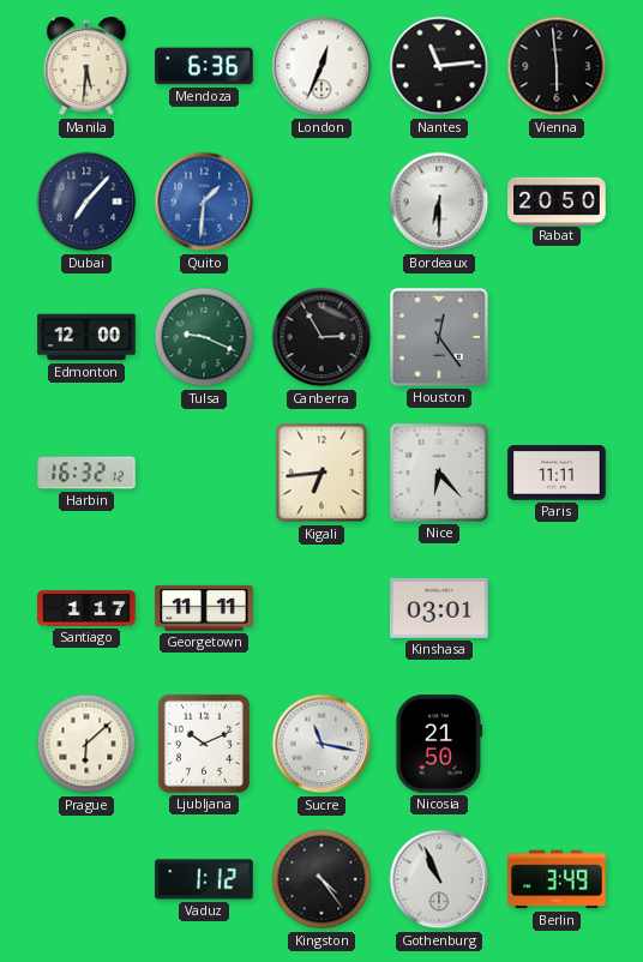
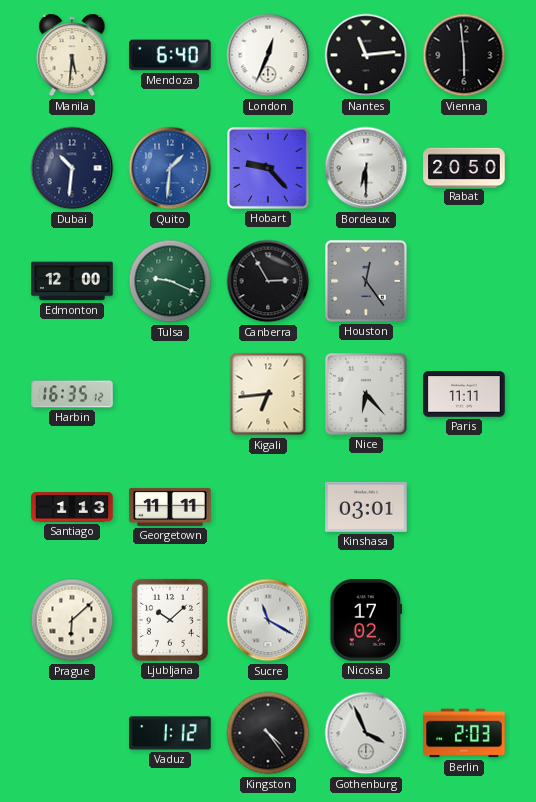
Mendoza: 6:36 -> 6:40 (170, 55)
Dubai: 7:07 -> 10:31 (72, 168)
Hobart: none -> 9:23 (268, 168)
Harbin: 16:32 -> 16:35 (72, 394)
Santiago: 1:17 -> 1:13 (72, 507)
Ljubljana: 10:11 -> 10:08 (170, 620)
Sucre: 11:17 -> 11:20 (268, 620)
Nicosia: 21:50 -> 17:02 (366, 620)
Gothenburg: 10:56 -> 3:56 (366, 733)
Berlin: 3:49 -> 2:03 (464, 733)
